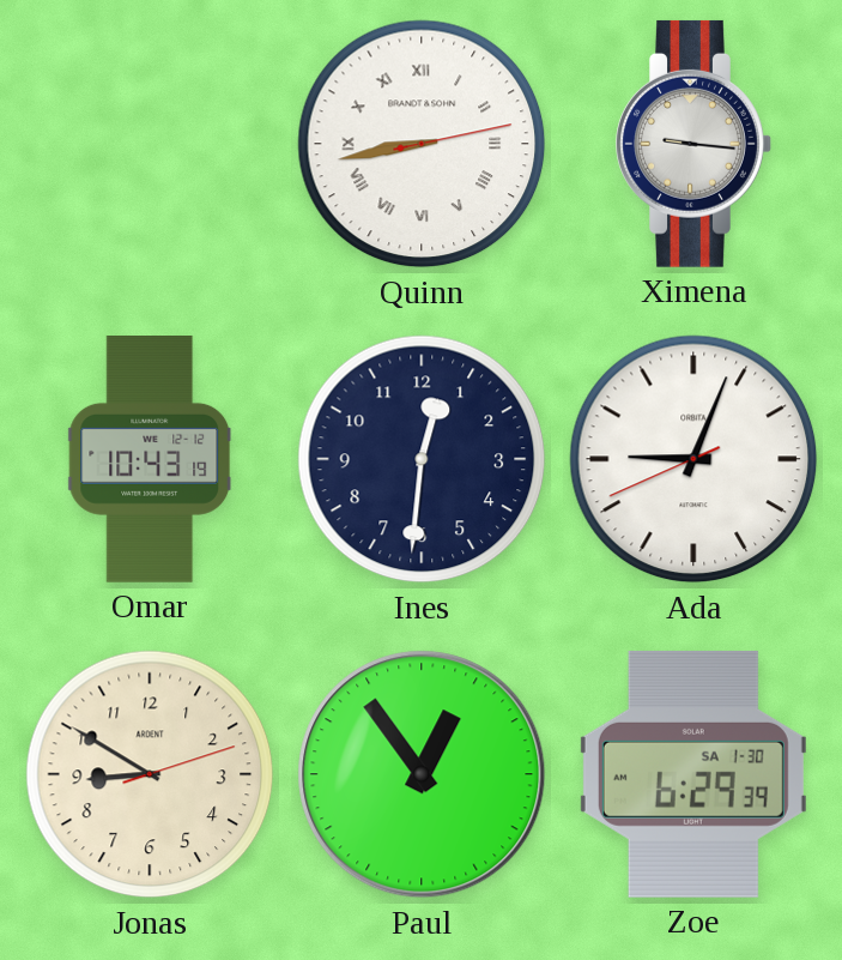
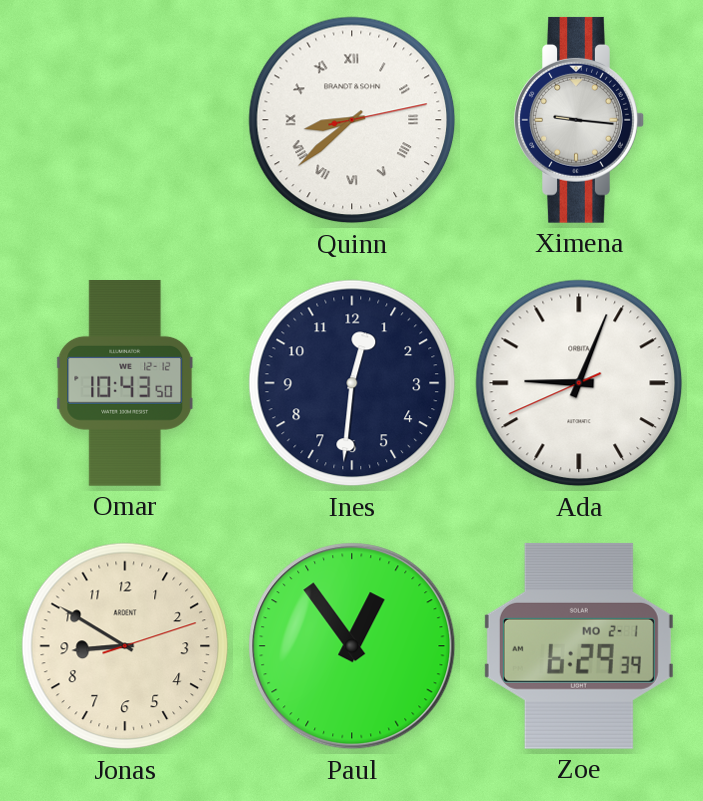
Quinn: 8:43 -> 8:38 (352, 120)
Omar: 10:43:19 -> 10:43:50 (125, 384)
Zoe date: SA 1-30 -> MO 2-1 (579, 646)
